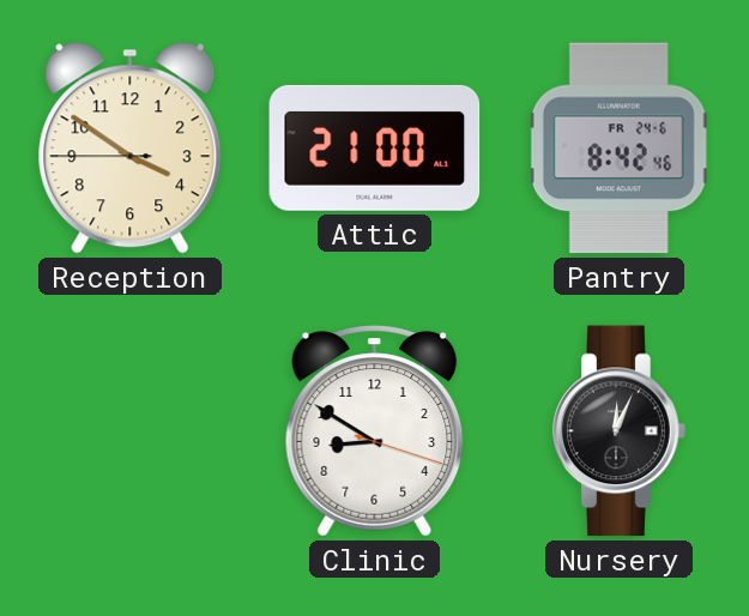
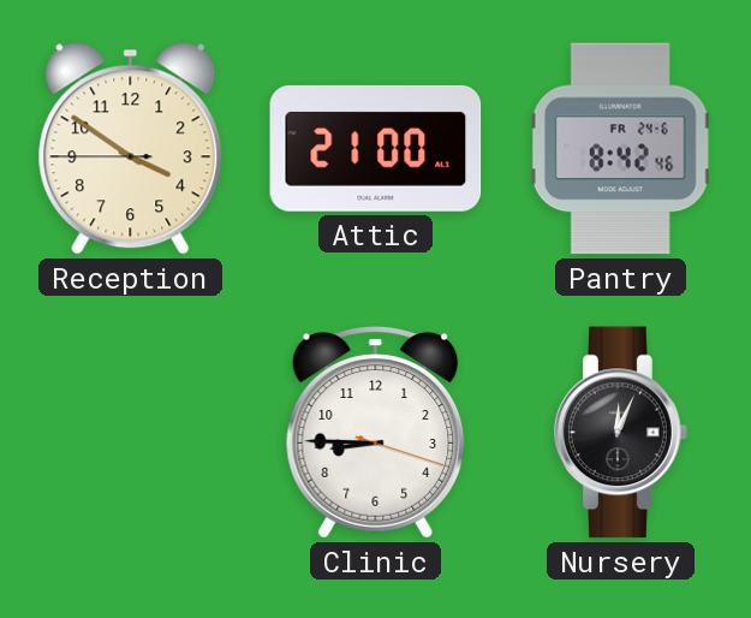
Clinic: 8:50 -> 8:45 (376, 433)
